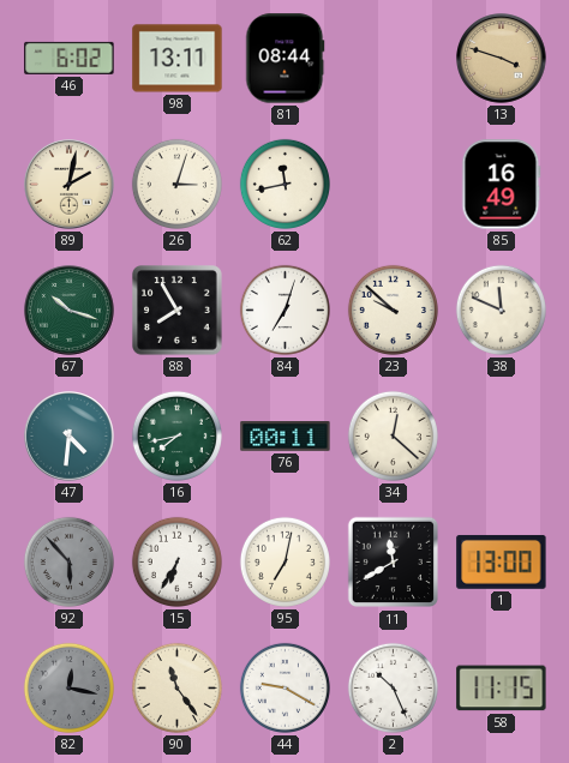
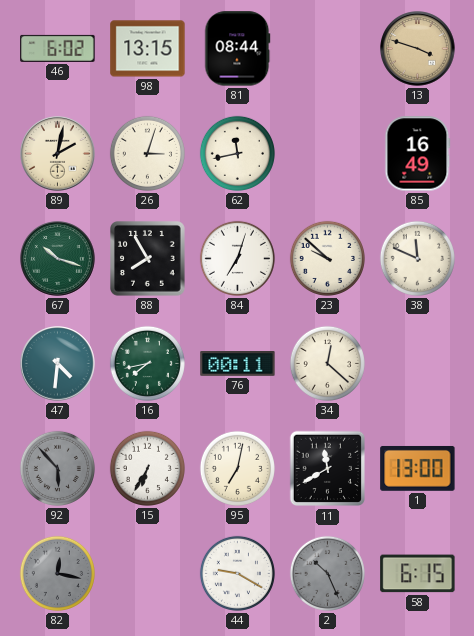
98: 13:11 -> 13:15 (148, 49)
90: 11:24 -> none (176, 687)
2 dial: white -> grey (327, 573)
58: 11:15 -> 6:15 (418, 574)
